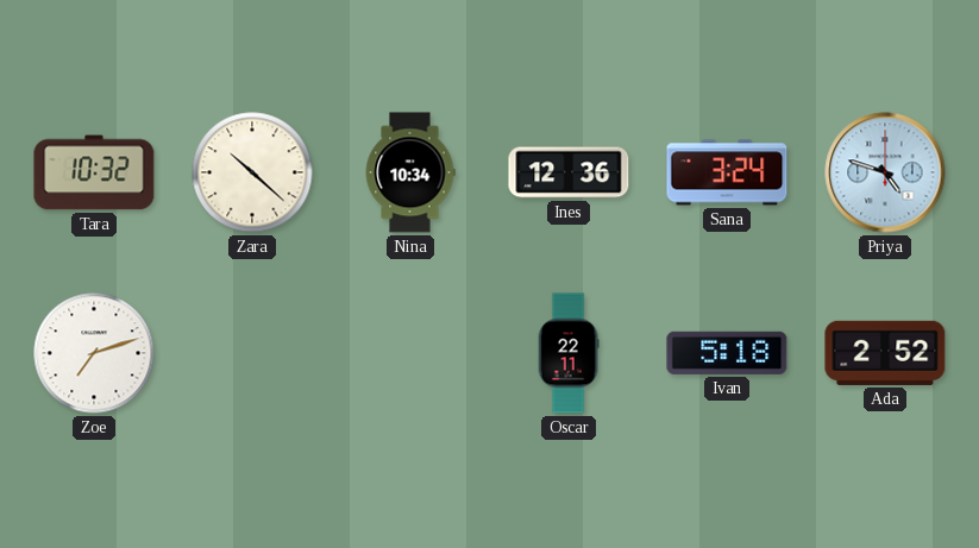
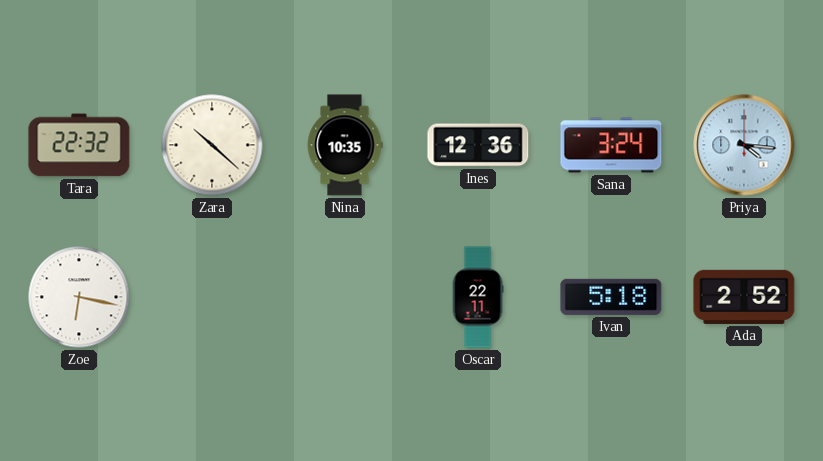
Tara: 10:32 -> 22:32 (79, 145)
Nina: 10:34 -> 10:35 (345, 145)
Priya: 4:48 -> 4:16 (744, 145)
Zoe: 7:12 -> 6:17 (79, 297)
